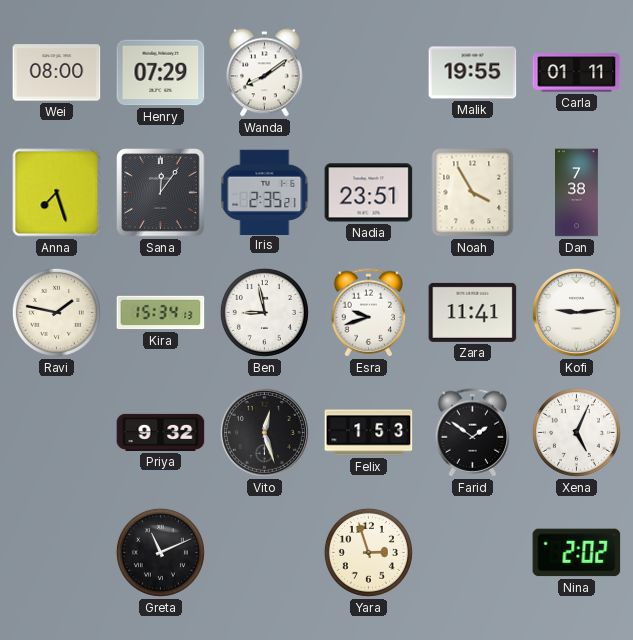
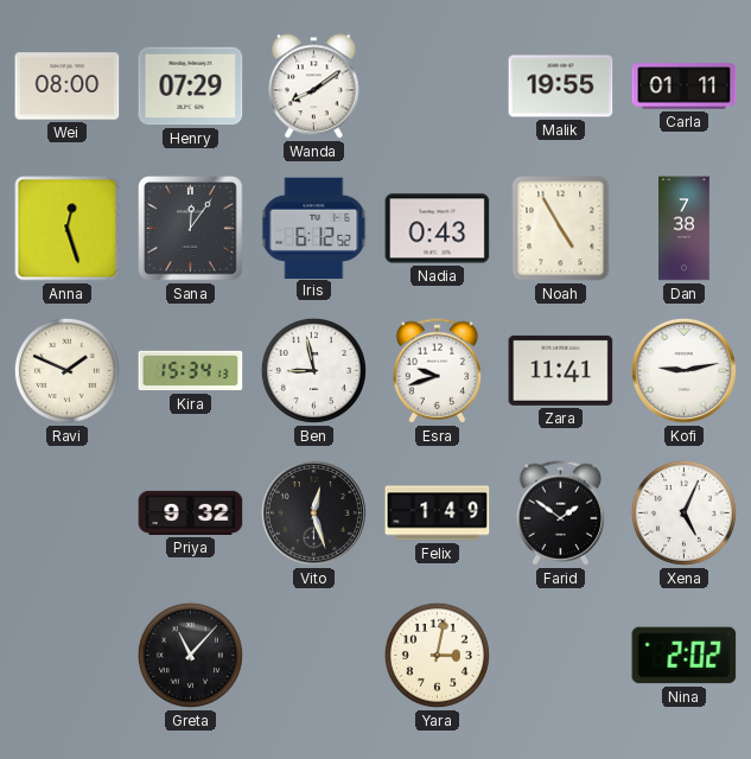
Anna: 7:27 -> 12:27 (68, 229)
Iris: 2:35 -> 6:12 (314, 228)
Nadia: 23:51 -> 0:43 (438, 229)
Noah: 3:55 -> 4:55 (561, 229)
Ravi: 1:47 -> 1:49 (66, 370)
Kofi: 9:14 -> 9:13 (683, 370)
Felix: 1:53 -> 1:49 (438, 514)
Greta: 11:11 -> 11:07 (190, 655)
Yara: 2:57 -> 3:02 (437, 655)
